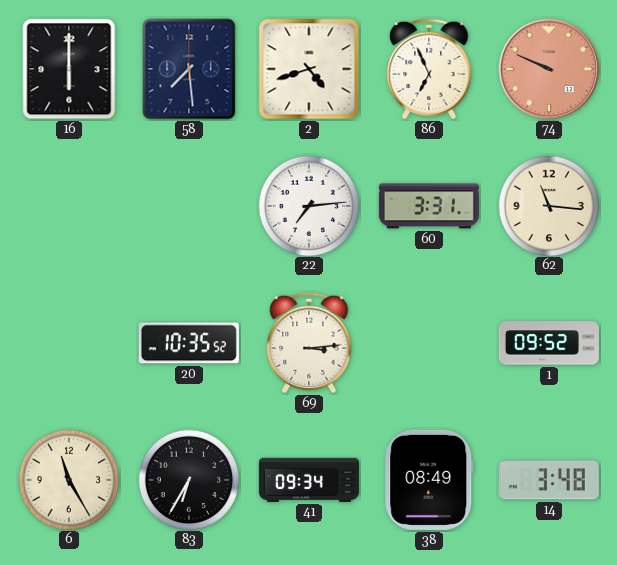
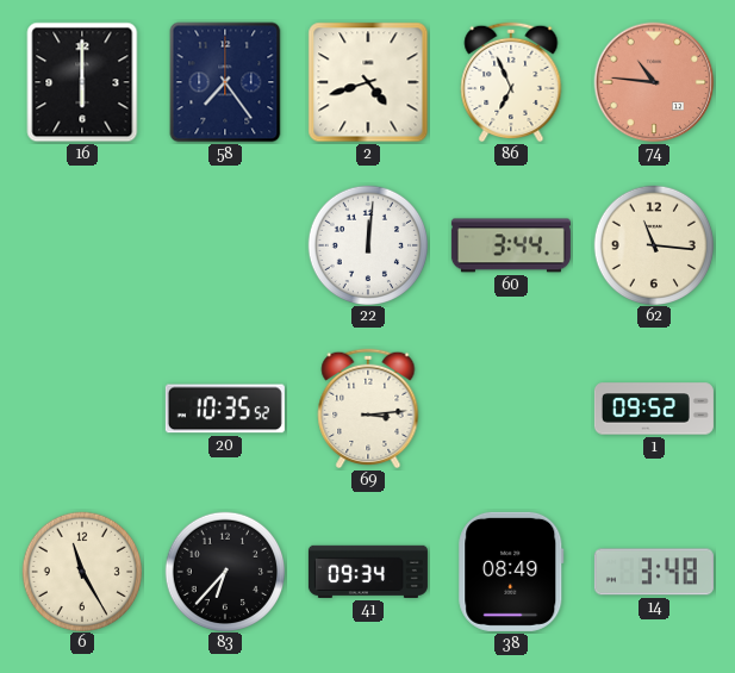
58: 7:29 -> 7:24 (225, 82)
74: 9:49 -> 10:46 (654, 82)
22: 7:14 -> 12:01 (367, 244)
60: 3:31 -> 3:44 (511, 245)
83: 6:35 -> 6:37 (224, 571)
